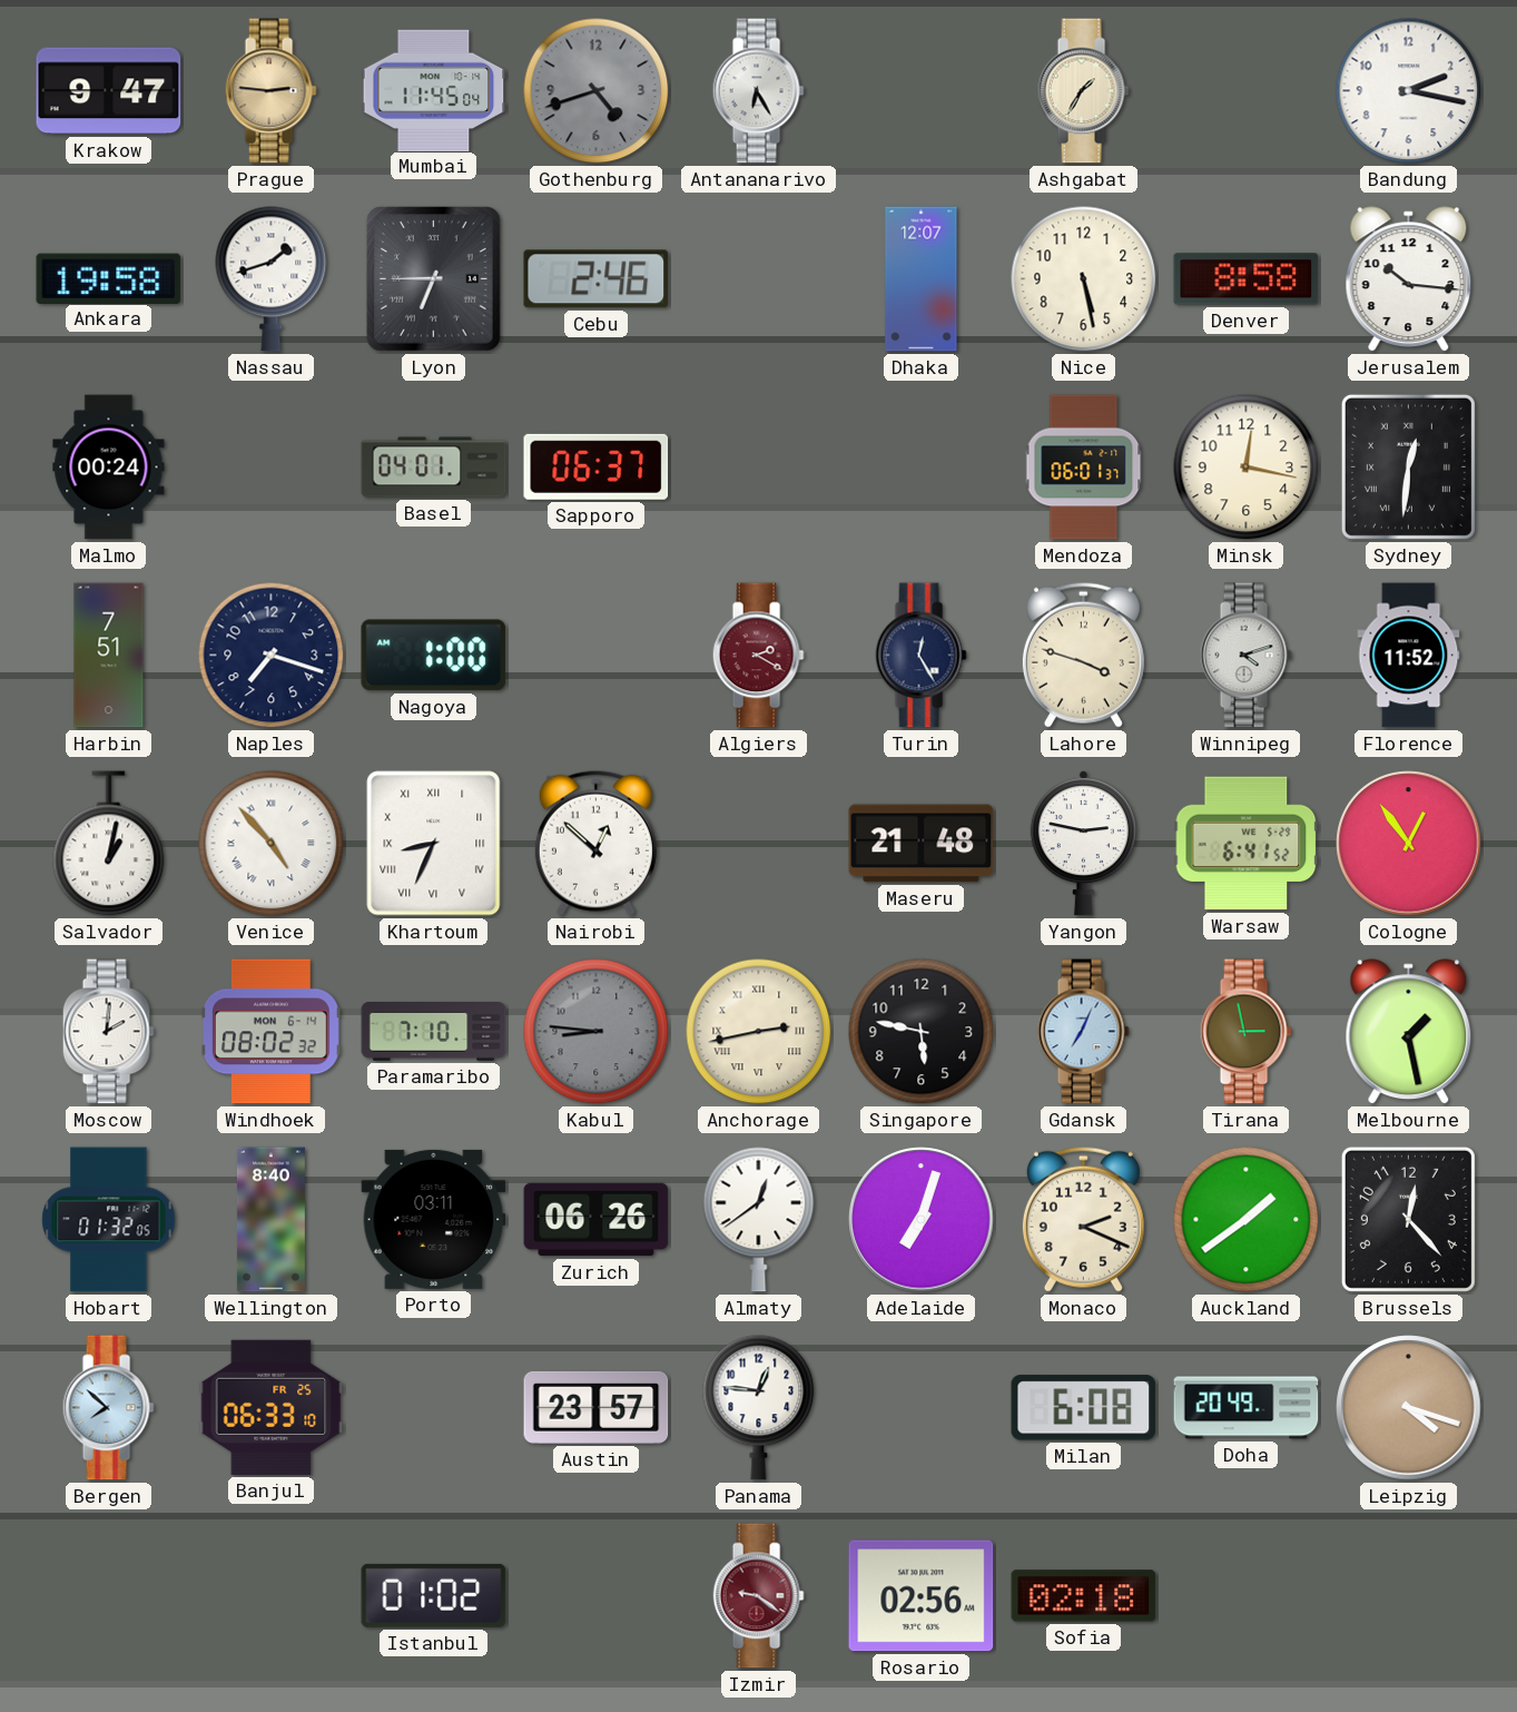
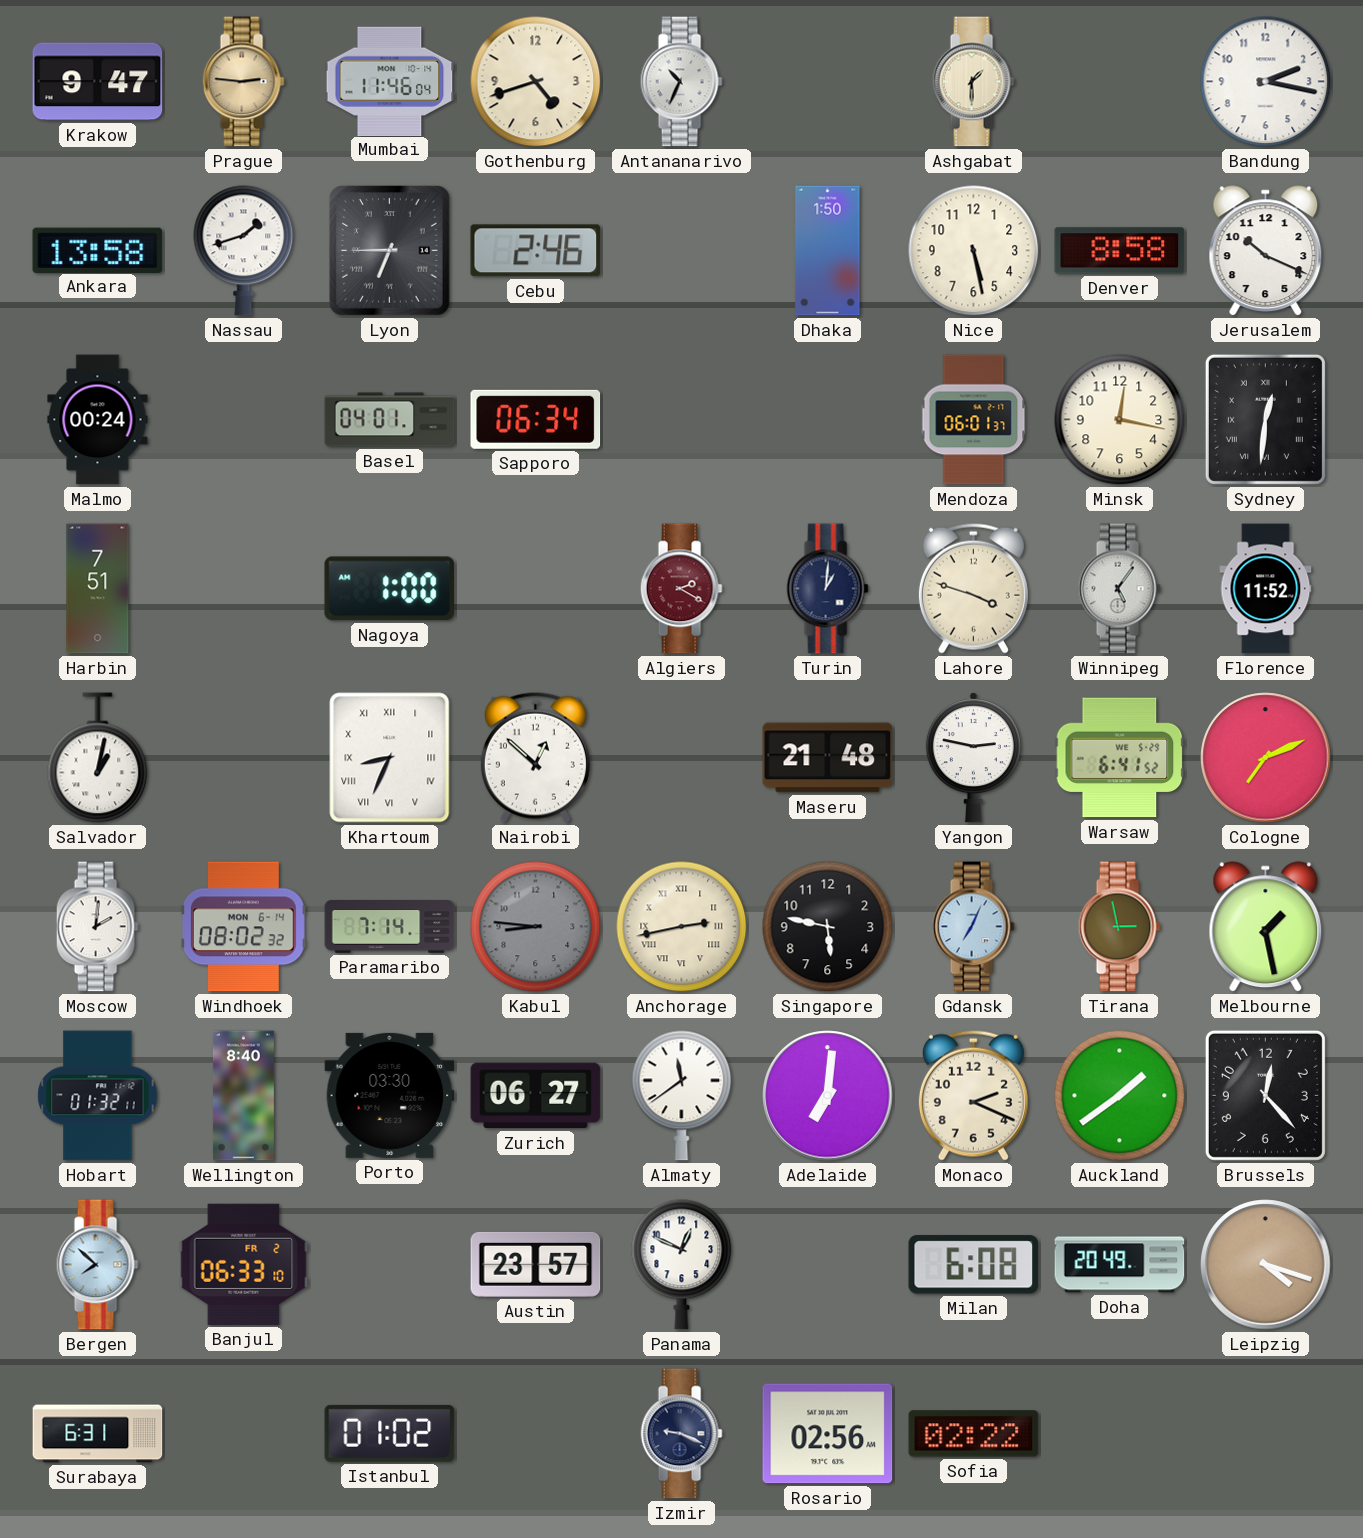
Mumbai: 11:45 -> 11:46 (390, 81)
Gothenburg dial: grey -> cream (536, 82)
Antananarivo: 6:25 -> 10:34 (681, 82)
Ashgabat: 1:35 -> 1:30 (973, 82)
Ankara: 19:58 -> 13:58 (98, 250)
Dhaka: 12:07 -> 1:50 (828, 251)
Jerusalem: 10:16 -> 10:19 (1266, 251)
Sapporo: 06:37 -> 06:34 (536, 419)
Naples: 7:18 -> none (272, 656)
Turin: 12:25 -> 1:01 (827, 589)
Winnipeg: 4:12 -> 5:06 (1119, 589)
Venice: 4:53 -> none (272, 844)
Cologne: 12:54 -> 7:11 (1266, 758)
Paramaribo: 7:10 -> 7:14 (390, 927)
Hobart: 01:32:05 -> 01:32:11 (98, 1096)
Porto: 03:11 -> 03:30 (390, 1095)
Zurich: 06:26 -> 06:27 (536, 1096)
Almaty: 12:39 -> 11:39 (682, 1096)
Adelaide: 7:03 -> 7:01 (828, 1096)
Banjul date: FR 25 -> FR 2 (244, 1264)
Panama: 12:46 -> 12:49 (682, 1265)
Surabaya: none -> 6:31 (98, 1434)
Izmir: 9:21 -> 9:19 (681, 1434)
Izmir dial: burgundy -> navy (681, 1434)
Sofia: 02:18 -> 02:22 (974, 1434)
